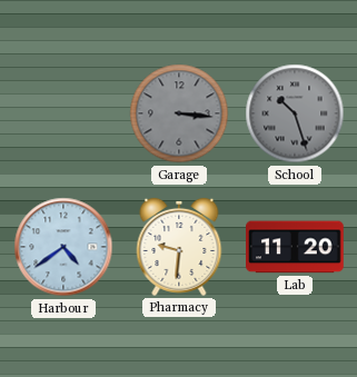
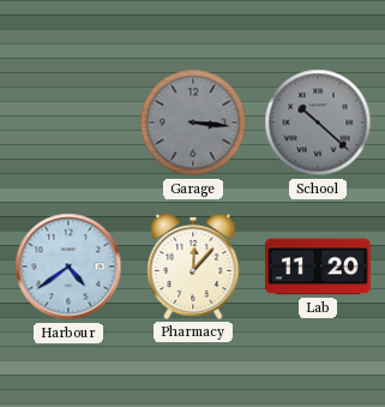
School: 10:27 -> 10:22 (318, 122)
Pharmacy: 9:31 -> 12:07 (193, 267)
